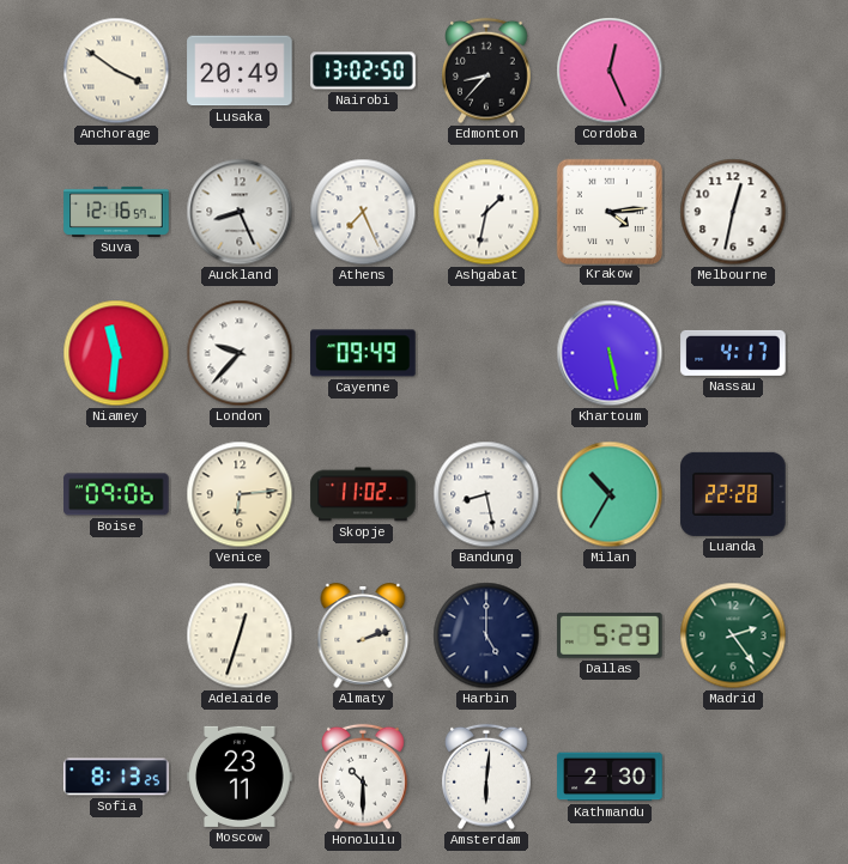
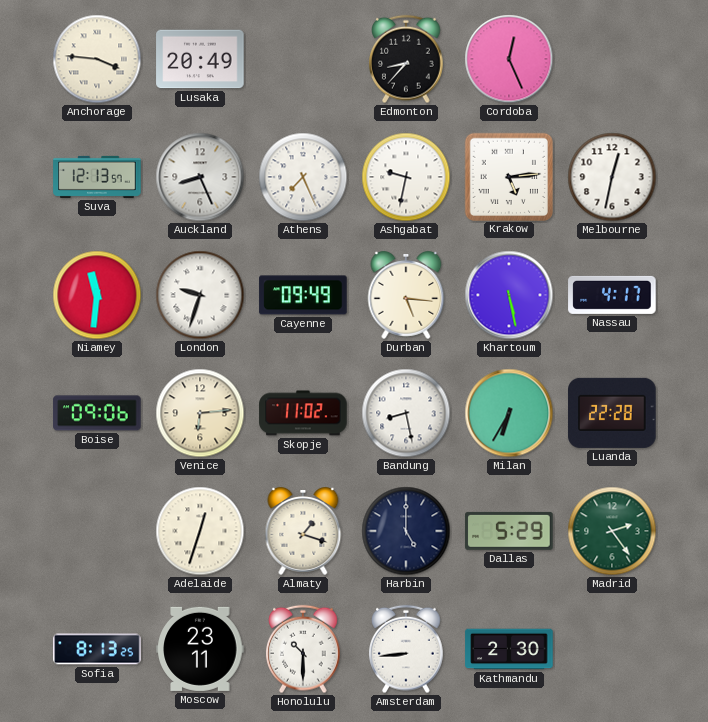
Anchorage: 3:51 -> 3:46 (97, 59)
Nairobi: 13:02 -> none (363, 71)
Suva: 12:16 -> 12:13 (97, 177)
Ashgabat: 1:32 -> 9:32 (406, 177)
Krakow: 4:14 -> 5:14 (508, 176)
London: 9:37 -> 9:33 (200, 295)
Durban: none -> 5:16 (406, 296)
Milan: 10:35 -> 6:35 (509, 413)
Almaty: 2:12 -> 1:18 (303, 532)
Amsterdam: 6:01 -> 8:44 (407, 649)
